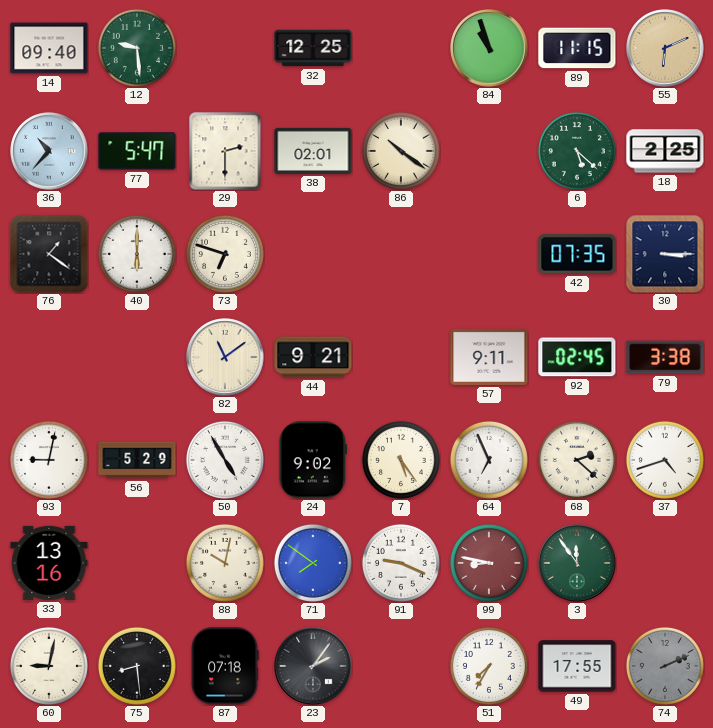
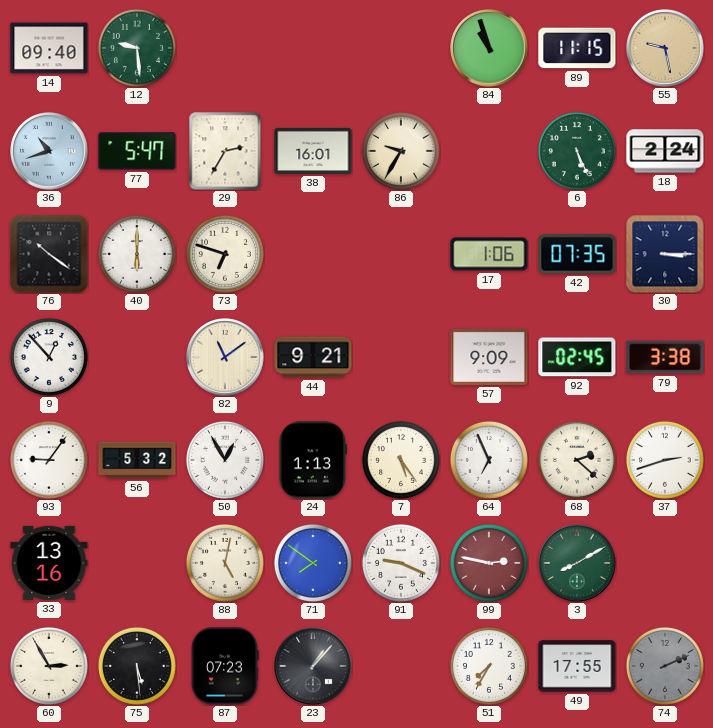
32: 12:25 -> none (313, 48)
55: 6:11 -> 9:28 (665, 48)
36: 10:37 -> 10:42 (49, 151)
29: 2:30 -> 2:35 (225, 151)
38: 02:01 -> 16:01 (313, 151)
86: 10:21 -> 9:35 (401, 151)
6: 5:22 -> 5:26 (577, 151)
18: 2:25 -> 2:24 (665, 151)
76: 1:21 -> 10:21 (49, 254)
17: none -> 1:06 (489, 254)
9: none -> 12:53 (49, 357)
57: 9:11 -> 9:09 (489, 357)
93: 9:02 -> 9:06 (49, 460)
56: 5:29 -> 5:32 (137, 460)
50: 4:55 -> 12:55 (225, 460)
24: 9:02 -> 1:13 (313, 460)
37: 4:42 -> 2:42 (665, 460)
88: 10:02 -> 5:02 (225, 563)
99: 8:47 -> 2:47 (489, 563)
3: 11:54 -> 8:10 (577, 563)
60: 9:02 -> 2:55 (49, 666)
75: 8:29 -> 5:29 (137, 666)
87: 07:18 -> 07:23 (225, 666)
23: 2:06 -> 1:07 (313, 666)
